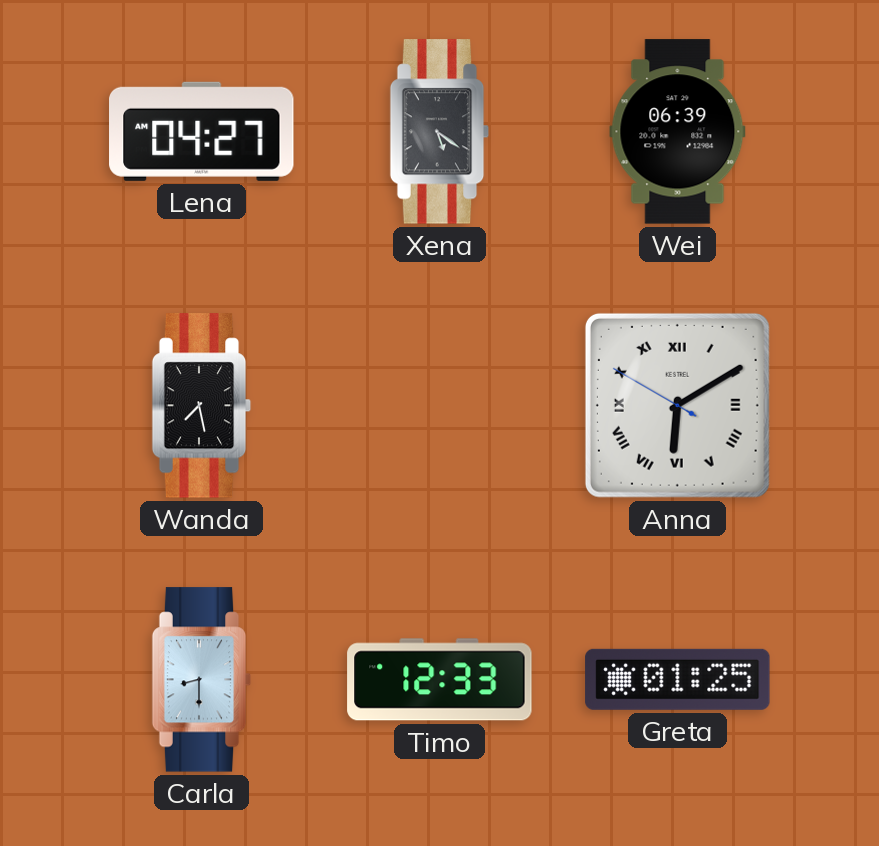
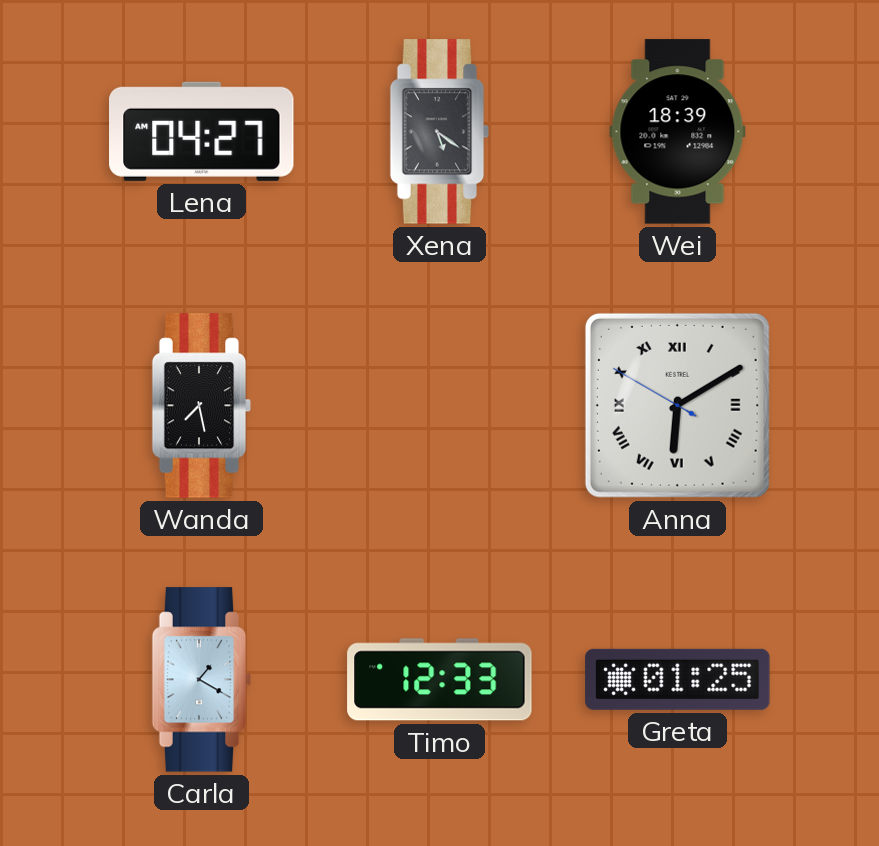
Wei: 06:39 -> 18:39 (678, 132)
Carla: 8:30 -> 1:20 (202, 680)
